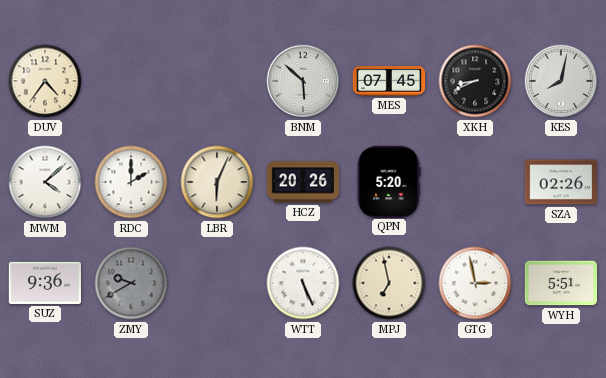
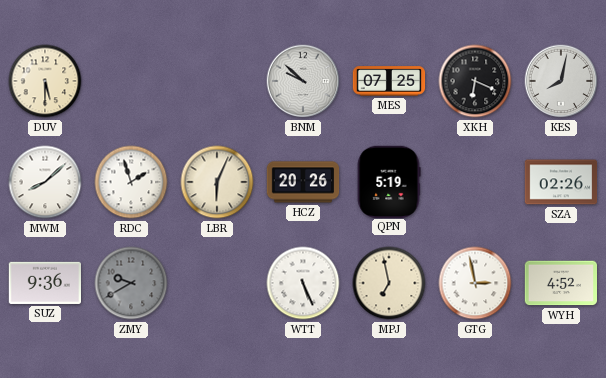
DUV: 4:36 -> 5:30 (45, 81)
BNM: 5:52 -> 9:52 (303, 81)
MES: 07:45 -> 07:25 (389, 81)
XKH: 8:41 -> 6:19 (475, 81)
MWM: 4:08 -> 8:08 (45, 182)
RDC: 2:00 -> 1:57 (131, 182)
QPN: 5:20 -> 5:19 (389, 181)
WYH: 5:51 -> 4:52 (560, 283)
